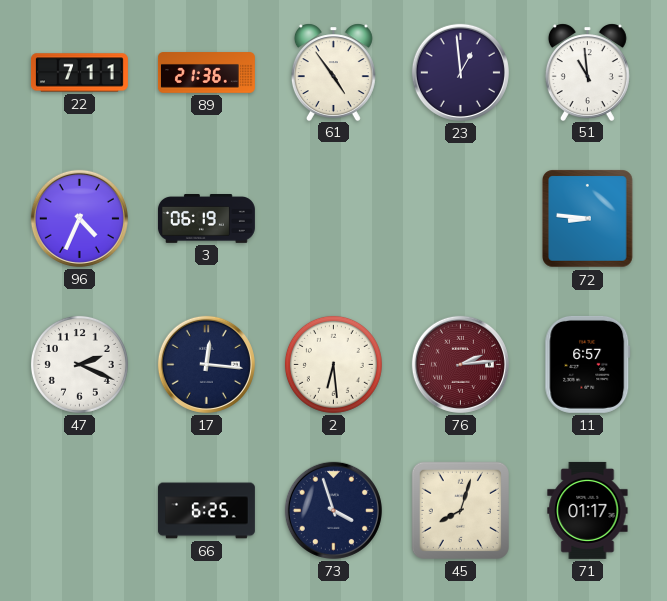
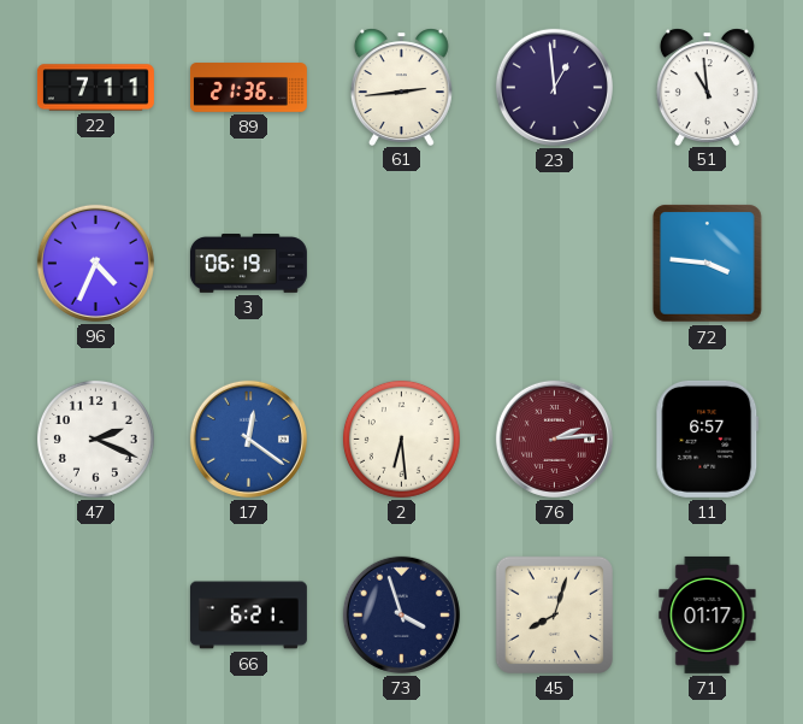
61: 4:54 -> 2:44 (401, 87)
72: 8:46 -> 3:46 (708, 264)
17: 12:16 -> 12:21 (248, 438)
17 dial: navy -> blue (248, 438)
66: 6:25 -> 6:21 (248, 616)
